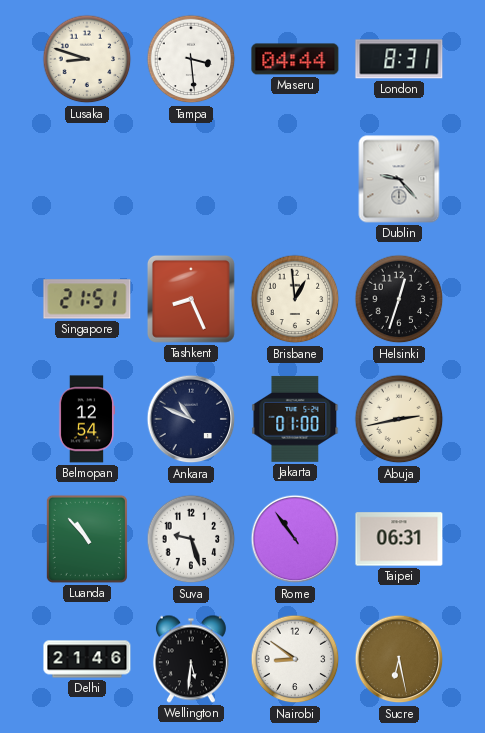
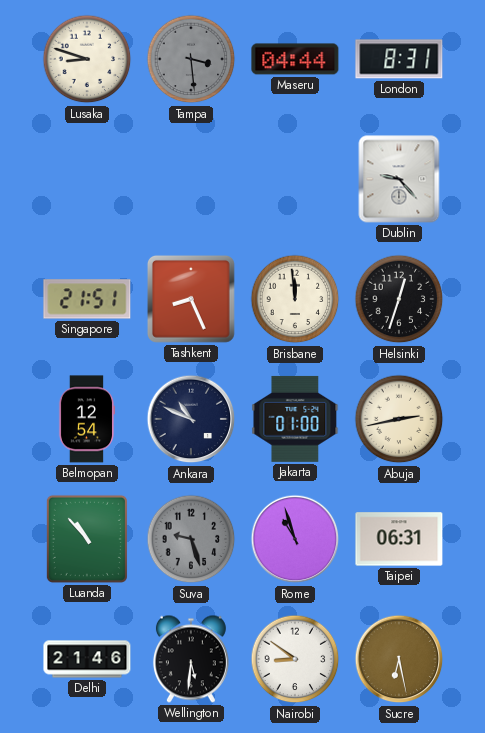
Tampa dial: white -> grey (191, 59)
Brisbane: 12:59 -> 11:59 (295, 299)
Suva dial: white -> grey (191, 539)
Rome: 10:54 -> 10:57 (295, 539)
